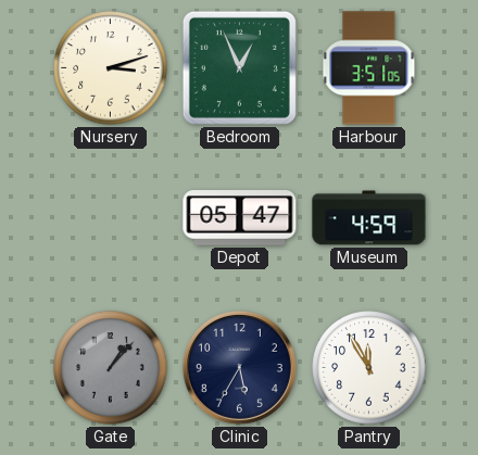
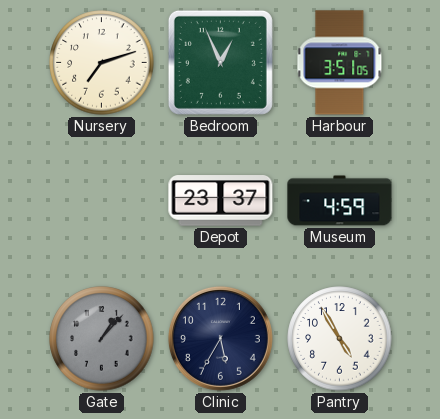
Nursery: 3:12 -> 7:12 (102, 63)
Depot: 05:47 -> 23:37 (221, 201)
Pantry: 11:55 -> 4:55 (340, 339)
